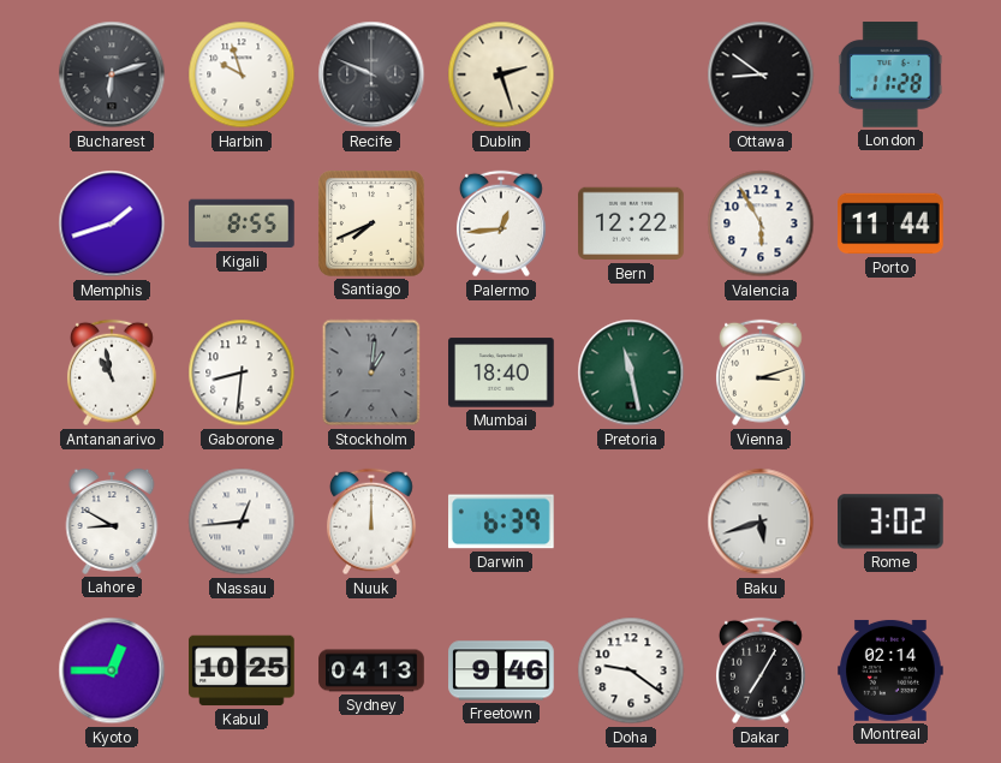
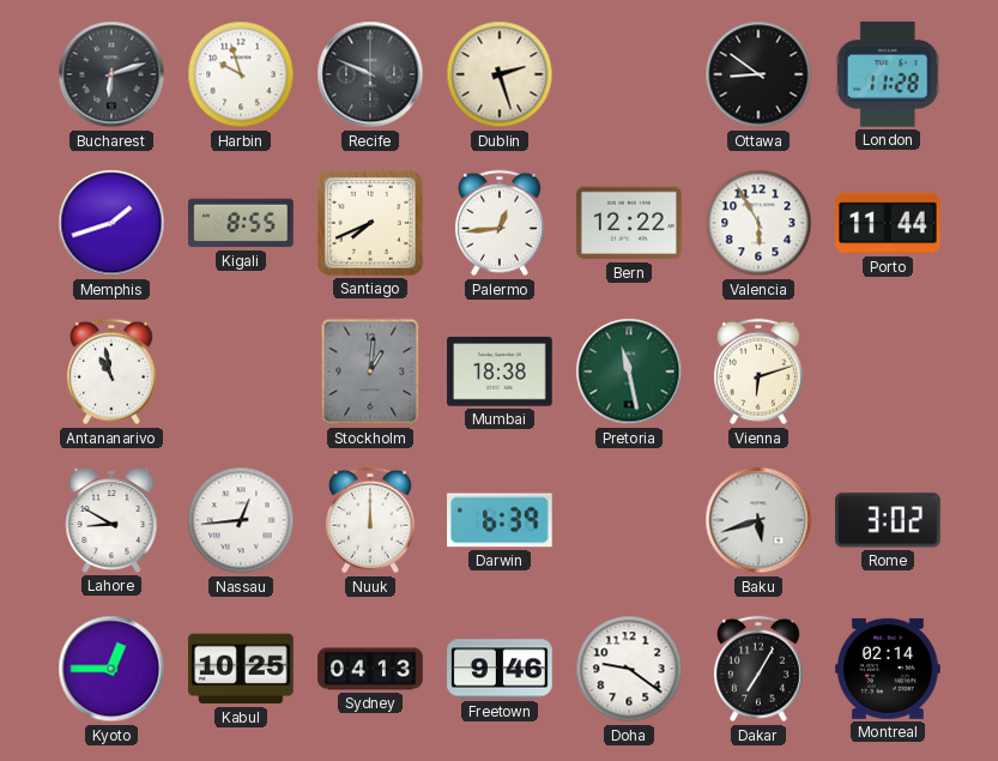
Gaborone: 8:31 -> none (242, 372)
Mumbai: 18:40 -> 18:38 (500, 372)
Vienna: 3:12 -> 6:12 (758, 372)
